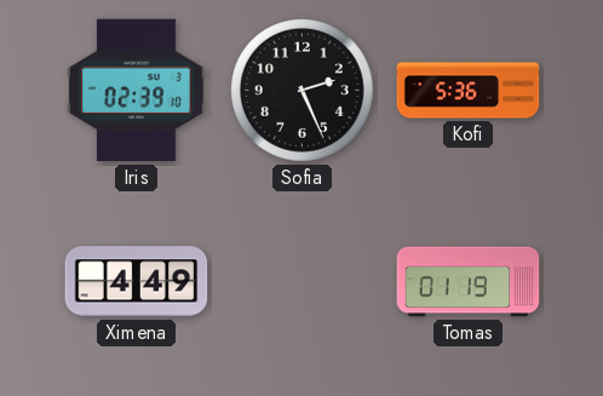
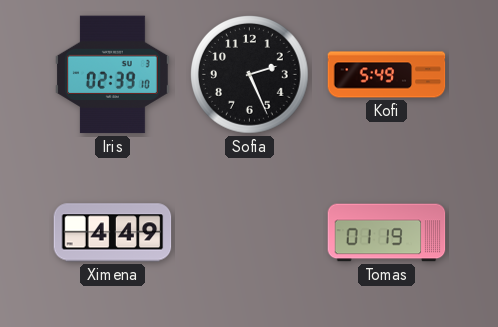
Kofi: 5:36 -> 5:49 (387, 75)
